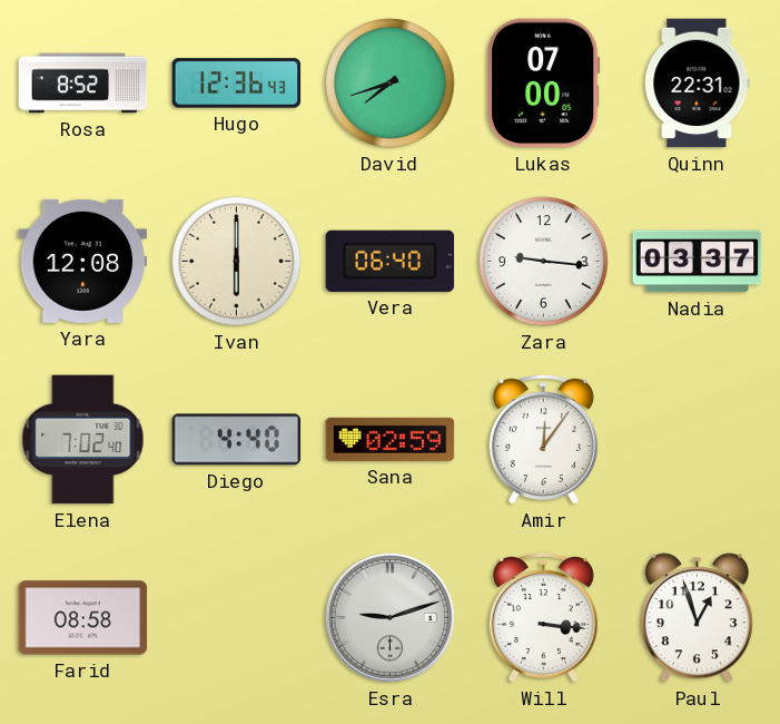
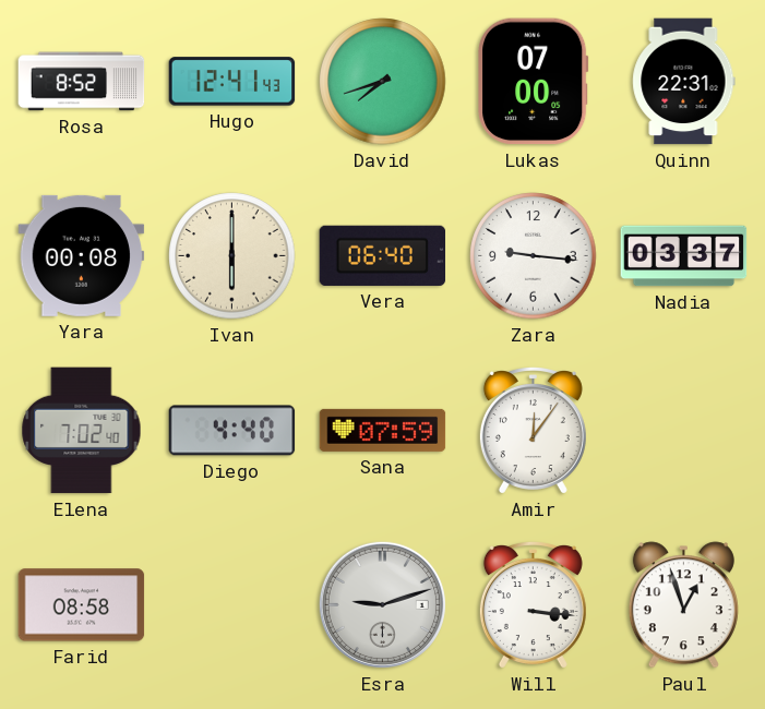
Hugo: 12:36 -> 12:41 (232, 82)
Yara: 12:08 -> 00:08 (82, 255)
Sana: 02:59 -> 07:59 (383, 430)
